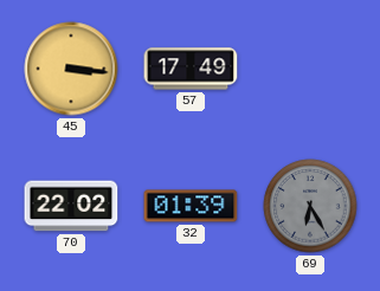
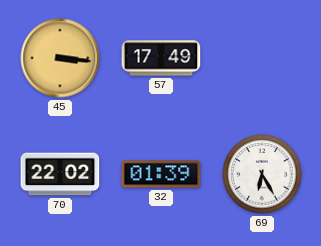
69 dial: grey -> white (262, 174)
